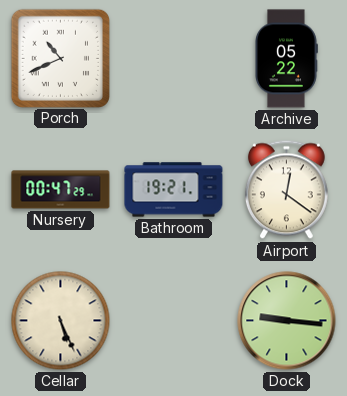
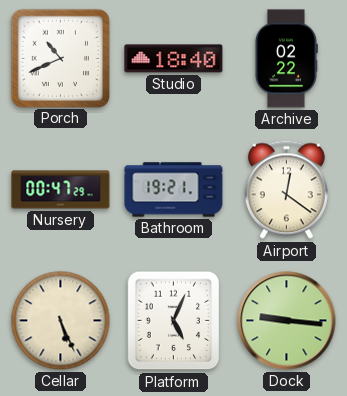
Studio: none -> 18:40 (174, 59)
Archive: 05:22 -> 02:22 (287, 59)
Platform: none -> 5:04 (174, 321)
